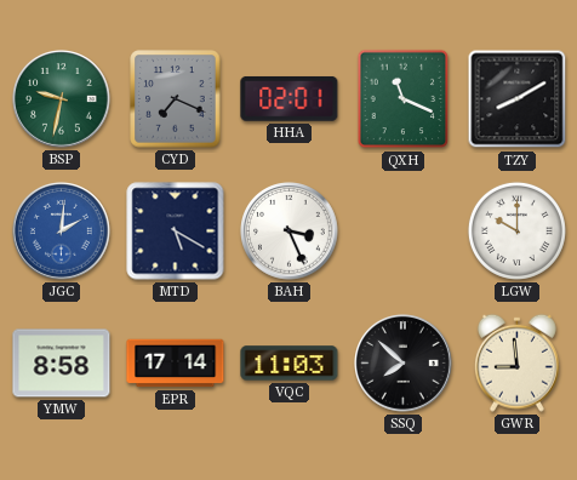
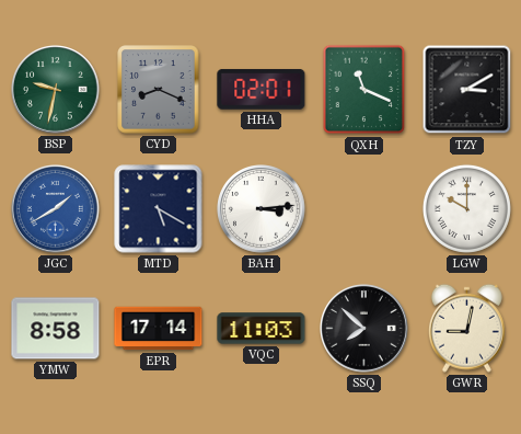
CYD: 7:19 -> 8:19 (159, 90)
TZY: 8:10 -> 3:10 (467, 90)
JGC: 2:01 -> 1:40 (56, 209)
BAH: 3:26 -> 3:14 (262, 209)
GWR: 8:59 -> 9:02 (466, 328)
